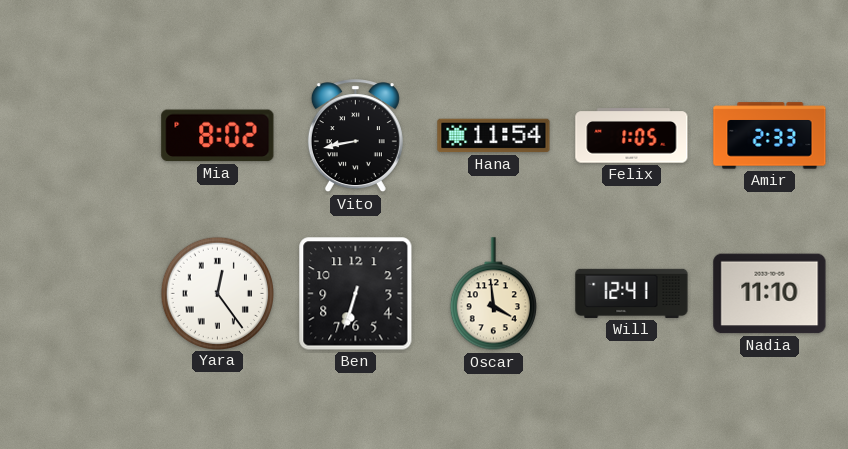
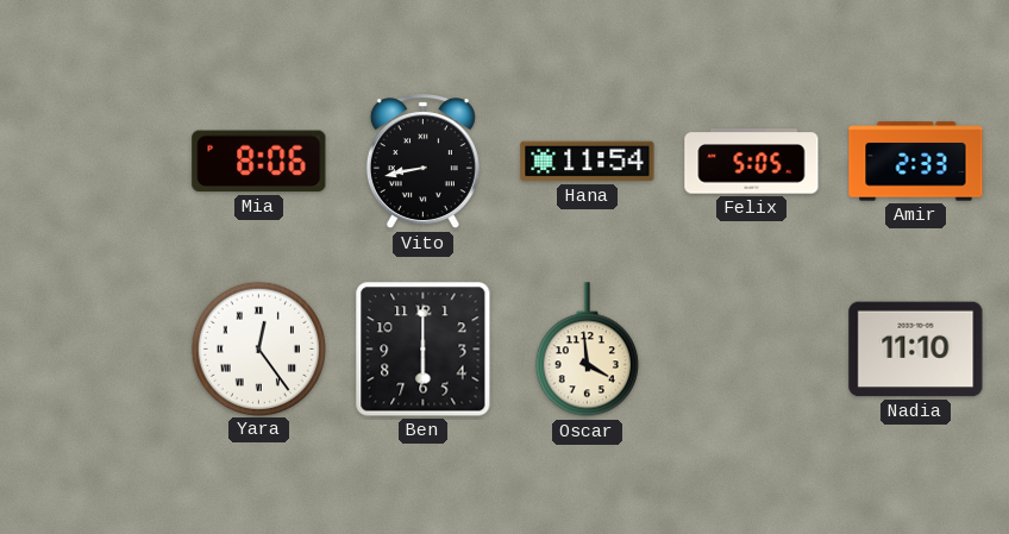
Mia: 8:02 -> 8:06 (259, 162)
Felix: 1:05 -> 5:05 (752, 162)
Ben: 6:33 -> 6:00 (424, 350)
Will: 12:41 -> none (632, 293)
